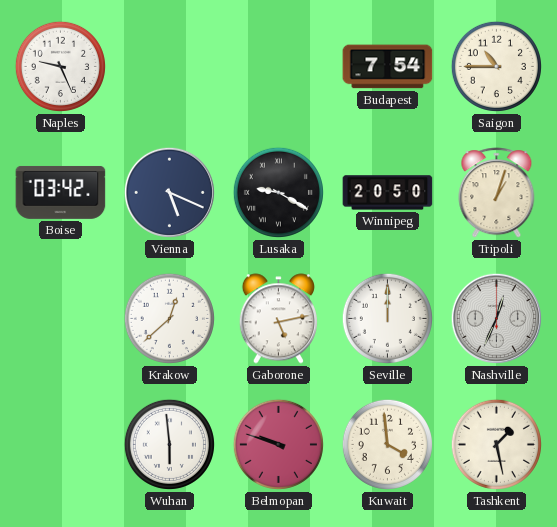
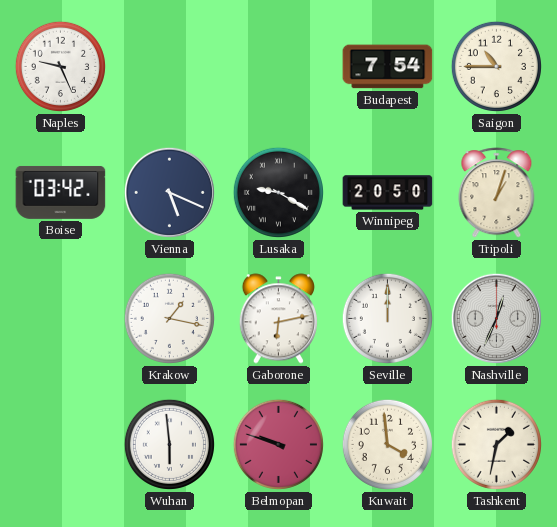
Krakow: 12:38 -> 1:17 (169, 318)
Gaborone: 5:13 -> 6:13 (278, 319)
Tashkent: 1:28 -> 1:32 (496, 444)
